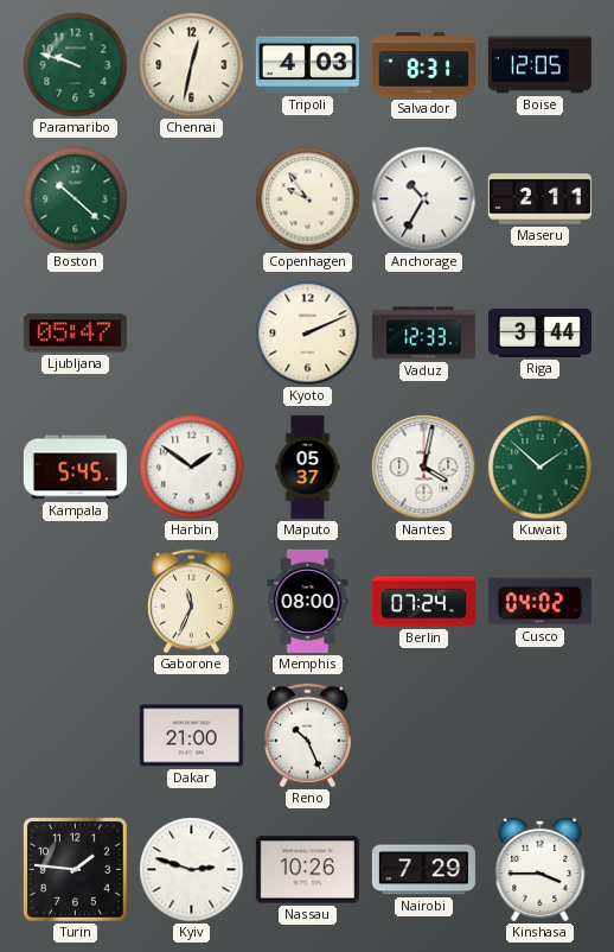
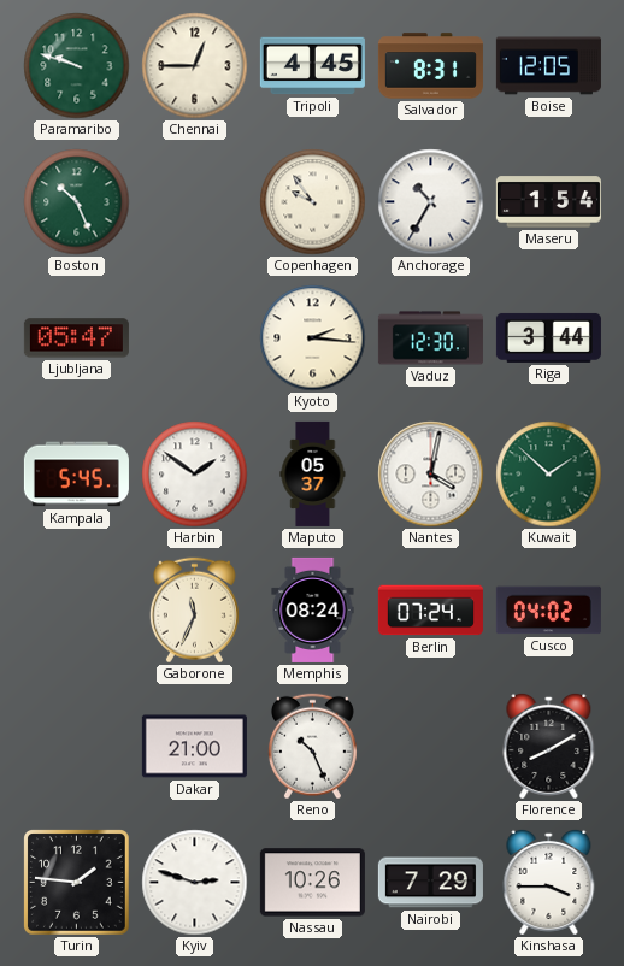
Chennai: 12:32 -> 12:45 (195, 66)
Tripoli: 4:03 -> 4:45 (312, 66)
Boston: 10:22 -> 10:26 (77, 202)
Maseru: 2:11 -> 1:54 (548, 202)
Kyoto: 2:11 -> 2:16 (313, 338)
Vaduz: 12:33 -> 12:30 (430, 338)
Memphis: 08:00 -> 08:24 (313, 609)
Florence: none -> 8:10 (549, 746)
